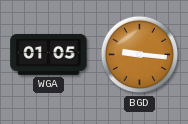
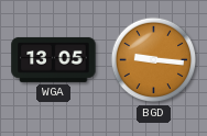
WGA: 01:05 -> 13:05 (54, 59)
